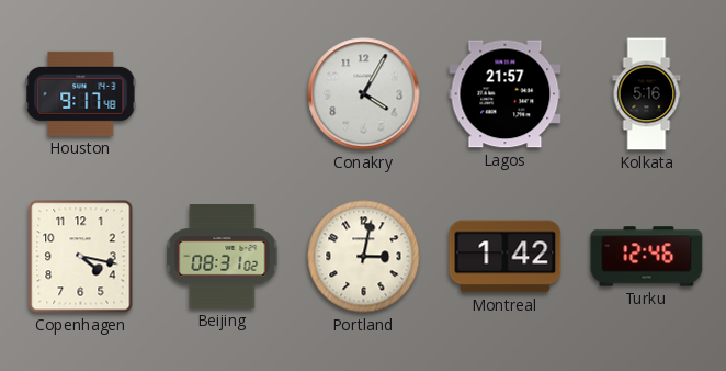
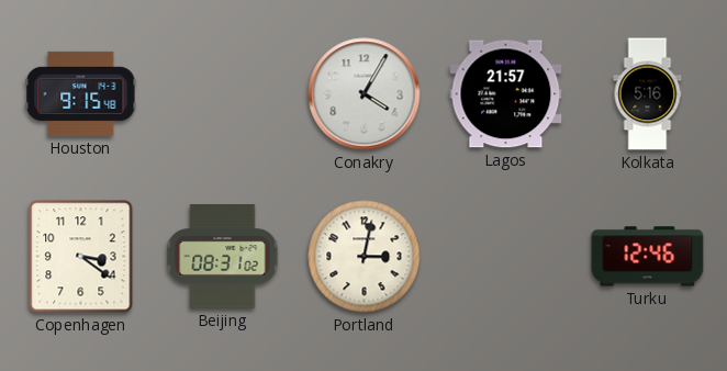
Houston: 9:17 -> 9:15 (81, 93)
Copenhagen: 4:17 -> 3:21 (81, 257)
Montreal: 1:42 -> none (506, 257)
